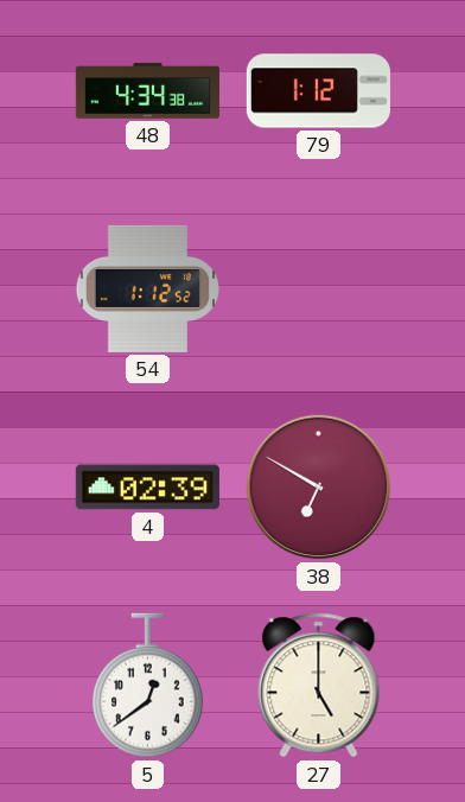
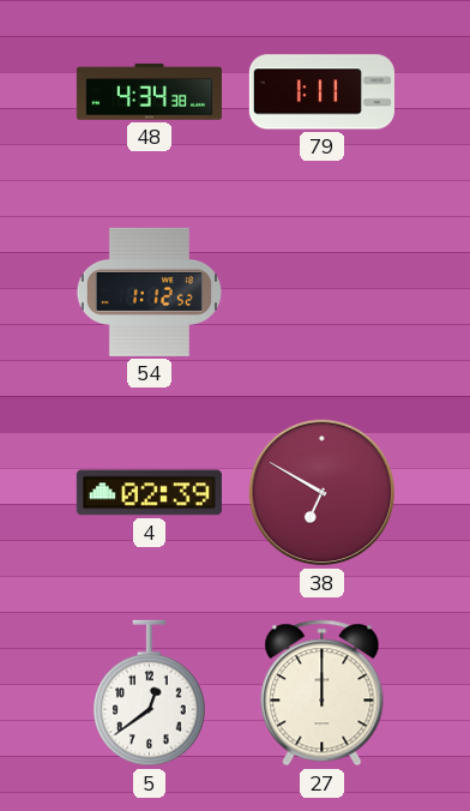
79: 1:12 -> 1:11 (321, 92)
27: 5:00 -> 12:00 (323, 693)
